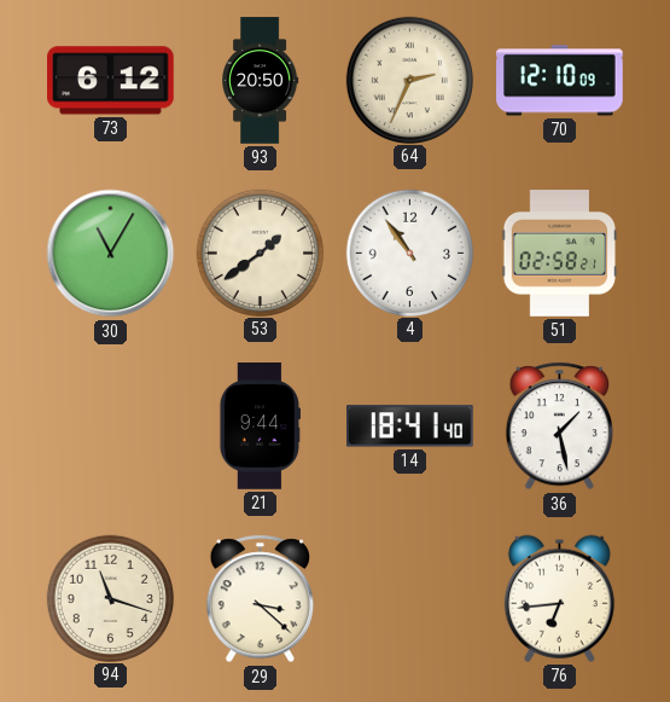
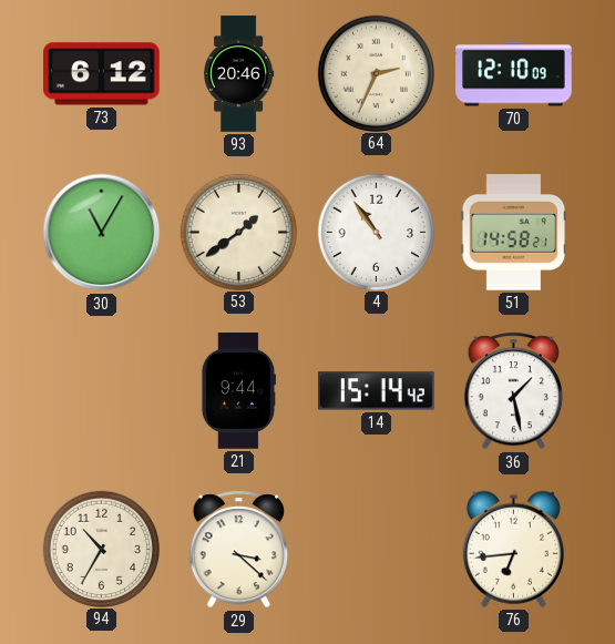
93: 20:50 -> 20:46 (239, 74)
51: 02:58 -> 14:58 (514, 233)
14: 18:41 -> 15:14 (377, 391)
94: 11:18 -> 10:35 (101, 549)
